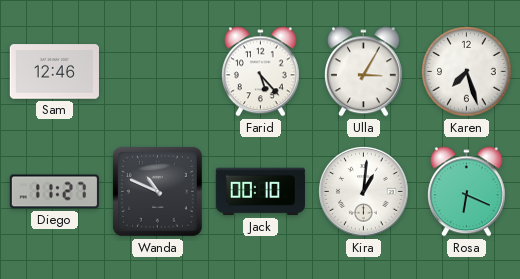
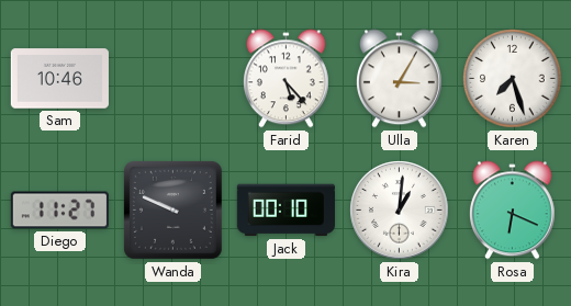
Sam: 12:46 -> 10:46 (59, 79)
Wanda: 10:49 -> 9:49 (172, 209)
